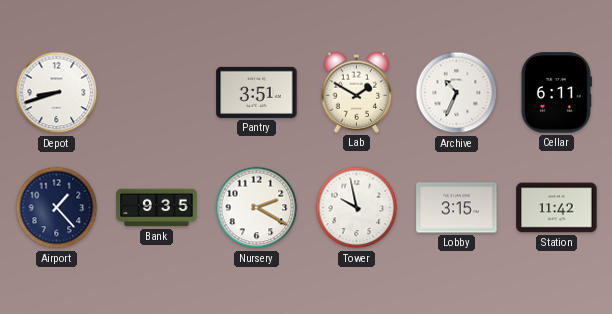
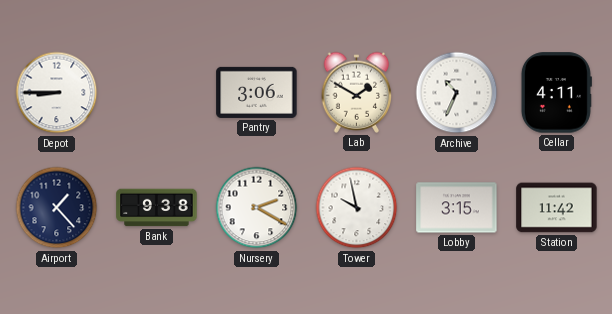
Depot: 8:42 -> 8:45 (57, 93)
Pantry: 3:51 -> 3:06 (257, 92)
Cellar: 6:11 -> 4:11 (556, 93)
Bank: 9:35 -> 9:38 (157, 208)
